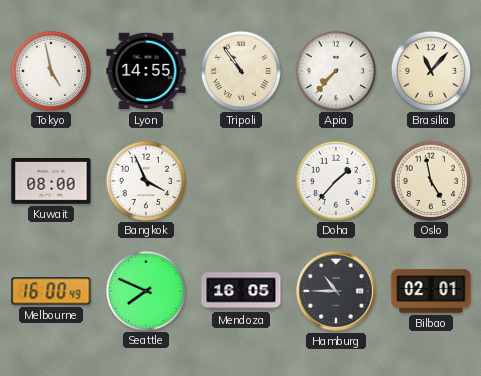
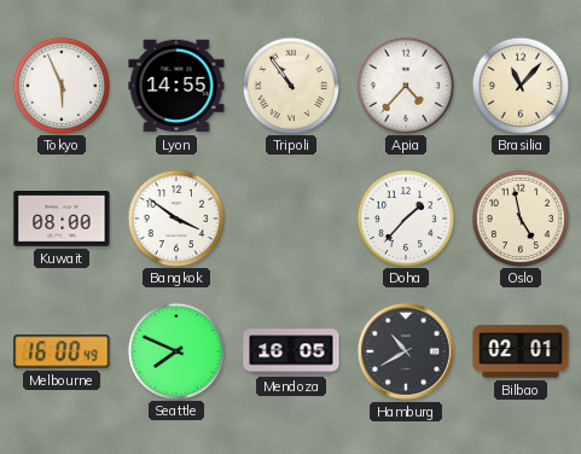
Tokyo: 4:58 -> 5:56 (60, 85)
Apia: 7:37 -> 4:37 (405, 85)
Bangkok: 3:56 -> 3:51 (175, 217)
Hamburg: 10:45 -> 10:40 (406, 351)
